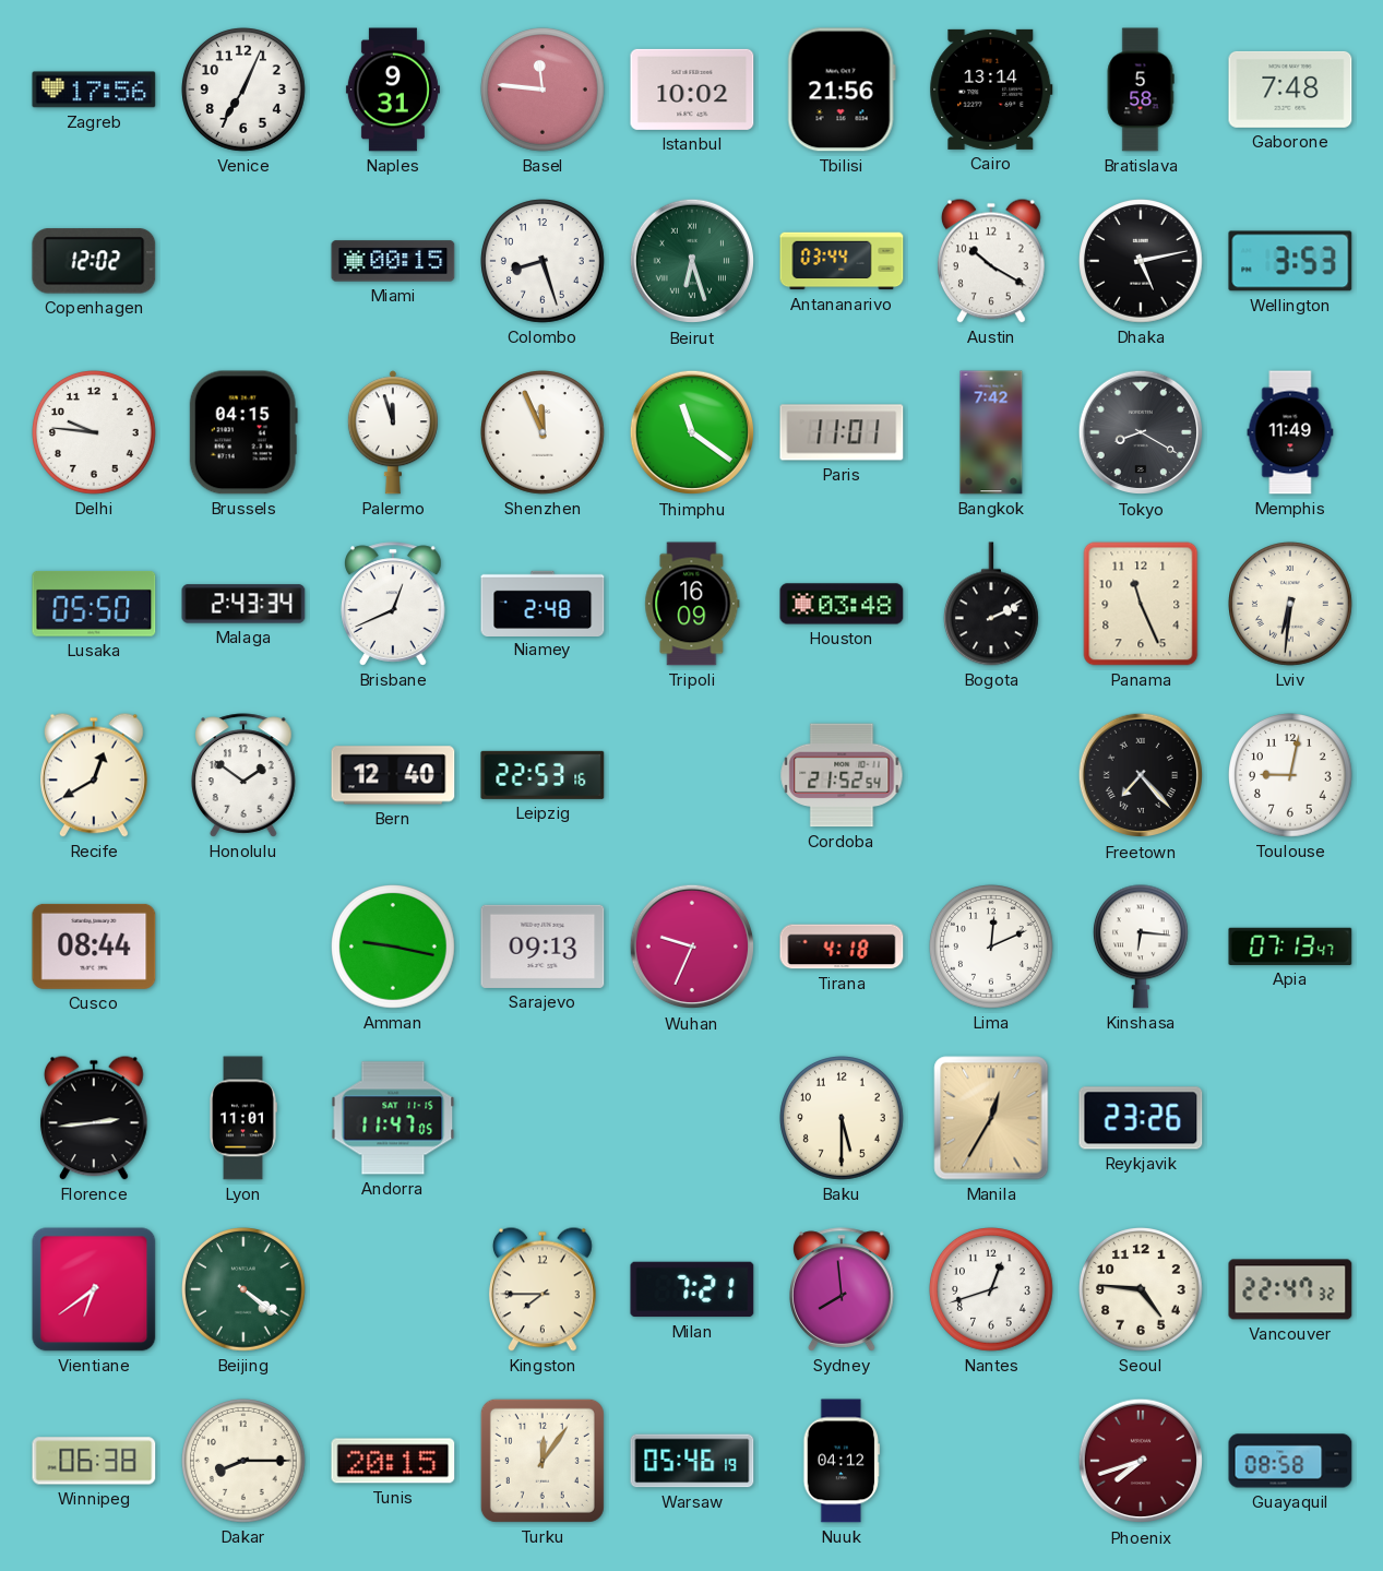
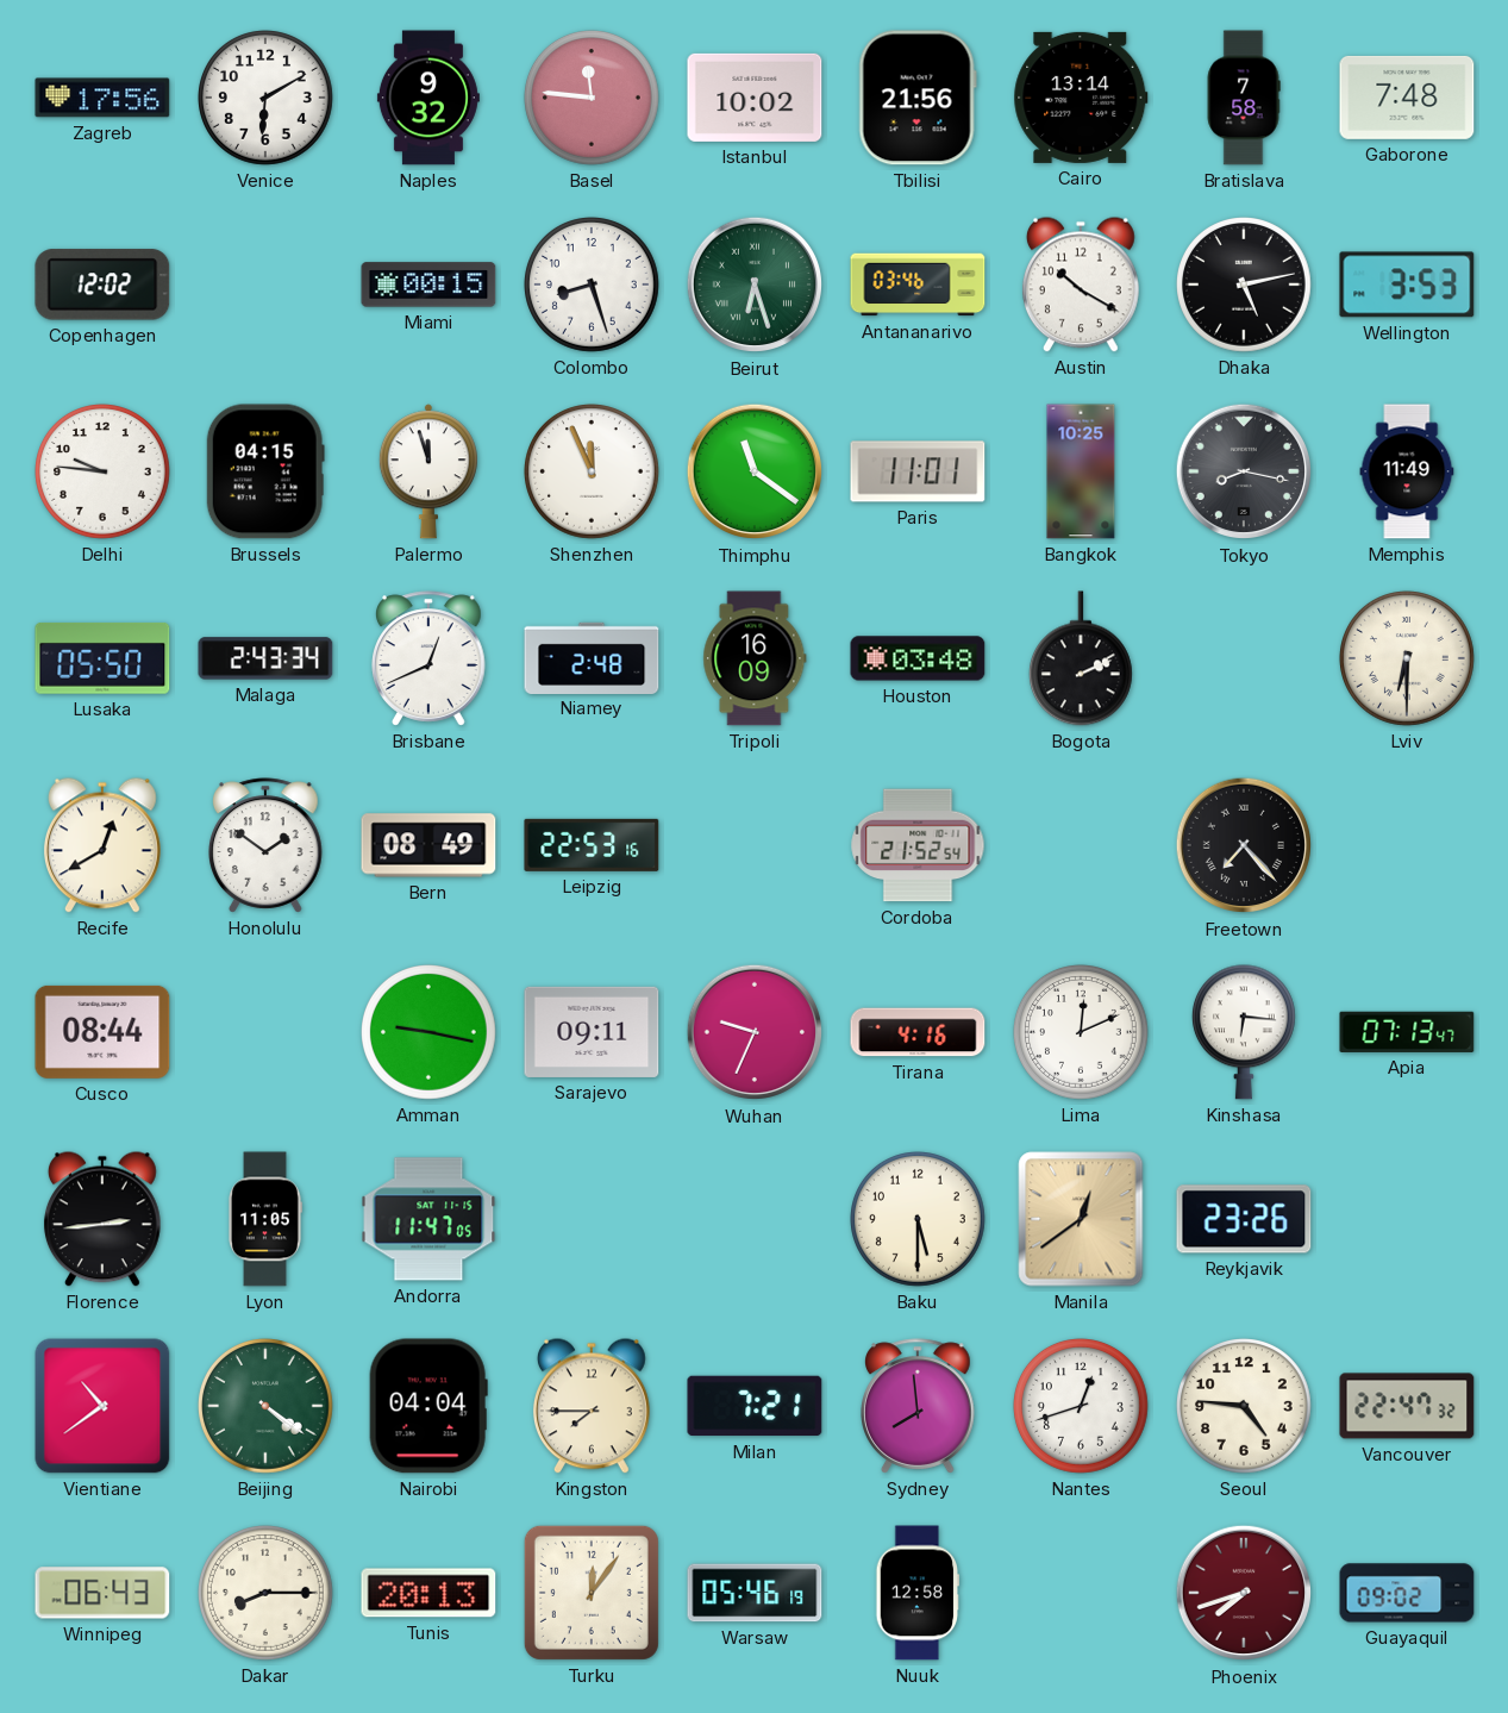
Venice: 7:04 -> 6:10 (267, 99)
Naples: 9:31 -> 9:32 (428, 98)
Bratislava: 5:58 -> 7:58 (1244, 98)
Antananarivo: 03:44 -> 03:46 (918, 285)
Bangkok: 7:42 -> 10:25 (1081, 471)
Tokyo: 8:20 -> 8:17 (1244, 471)
Panama: 11:26 -> none (1141, 604)
Lviv: 6:31 -> 6:30 (1408, 659)
Bern: 12:40 -> 08:49 (428, 845)
Toulouse: 9:02 -> none (1291, 776)
Sarajevo: 09:13 -> 09:11 (592, 1032)
Tirana: 4:18 -> 4:16 (918, 1032)
Lyon: 11:01 -> 11:05 (265, 1219)
Manila: 12:35 -> 12:39 (1081, 1219)
Vientiane: 6:39 -> 10:39 (102, 1406)
Nairobi: none -> 04:04 (428, 1406)
Winnipeg: 06:38 -> 06:43 (102, 1593)
Tunis: 20:15 -> 20:13 (428, 1593)
Nuuk: 04:12 -> 12:58 (918, 1593)
Guayaquil: 08:58 -> 09:02 (1407, 1593)
